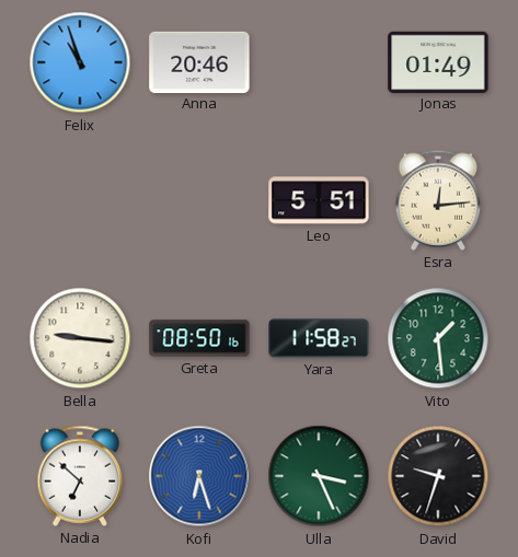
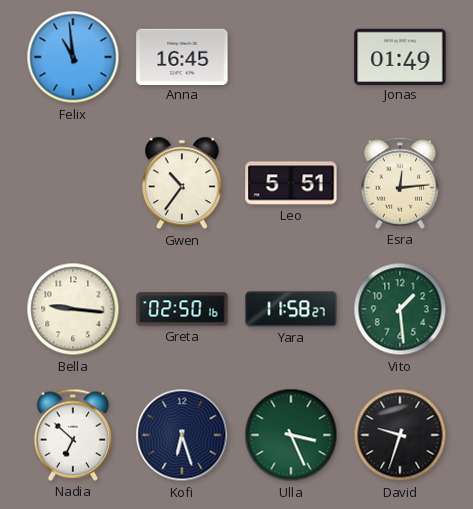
Felix: 10:57 -> 10:59 (73, 57)
Anna: 20:46 -> 16:45 (182, 56)
Gwen: none -> 10:36 (182, 183)
Greta: 08:50 -> 02:50 (182, 309)
Kofi dial: blue -> navy (182, 435)
